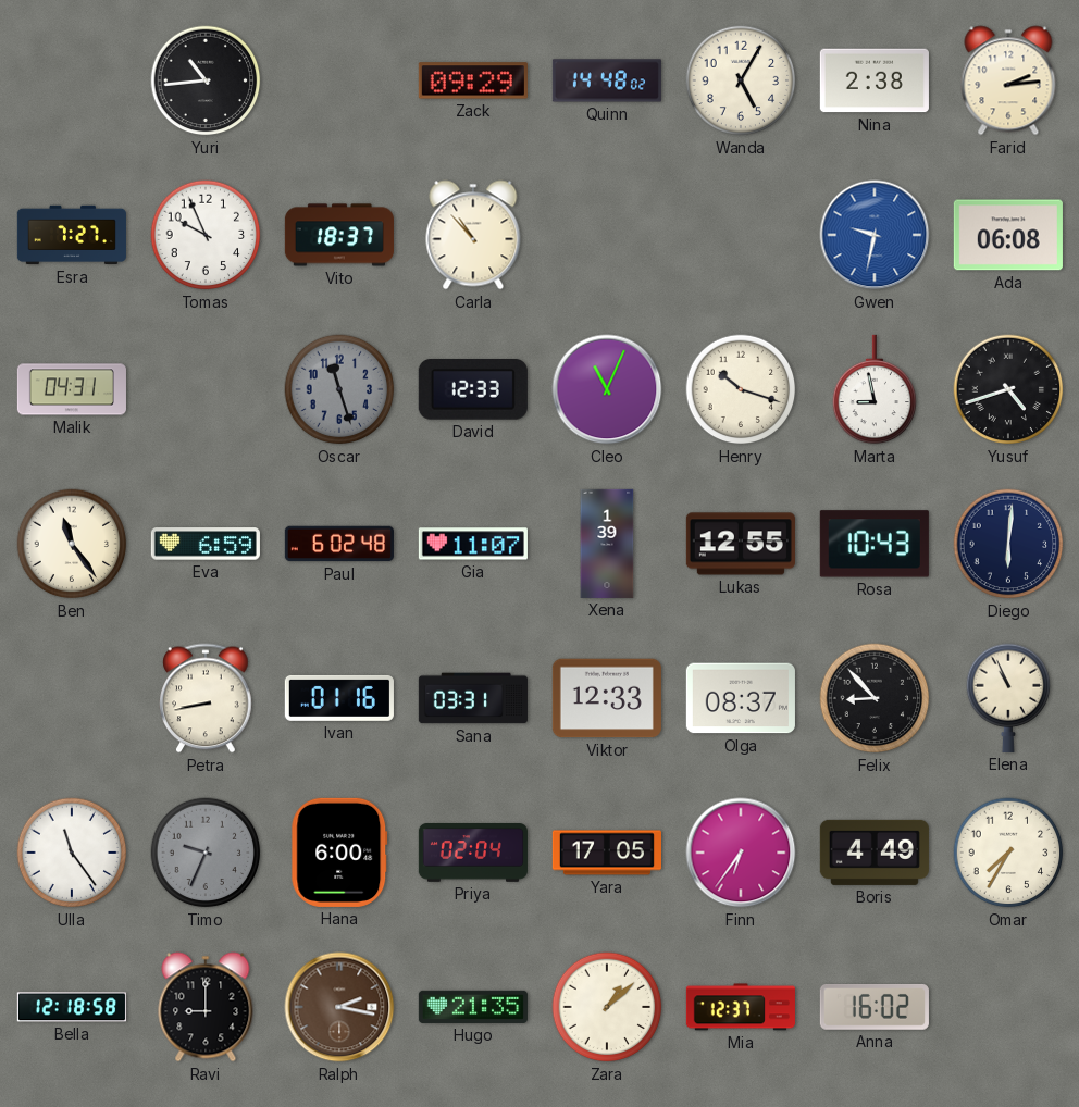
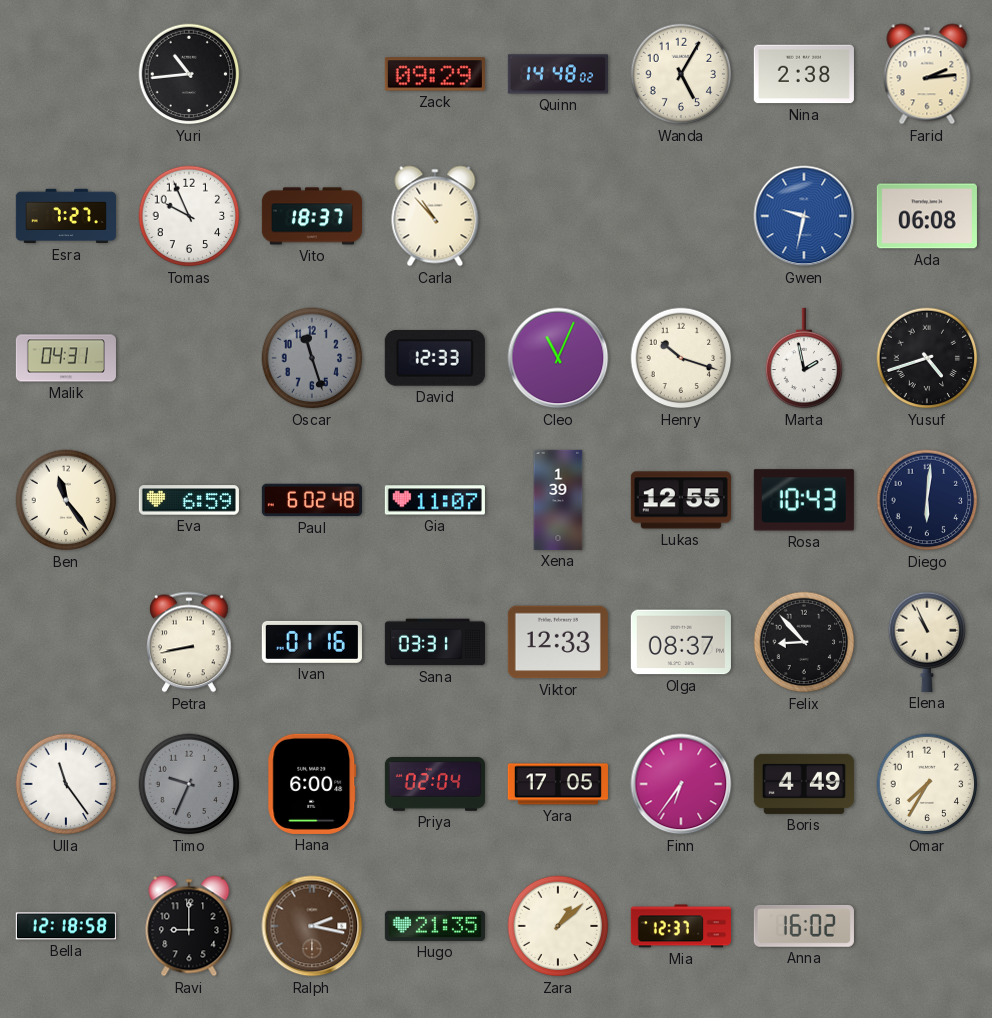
Marta: 8:58 -> 1:58 (804, 358)
